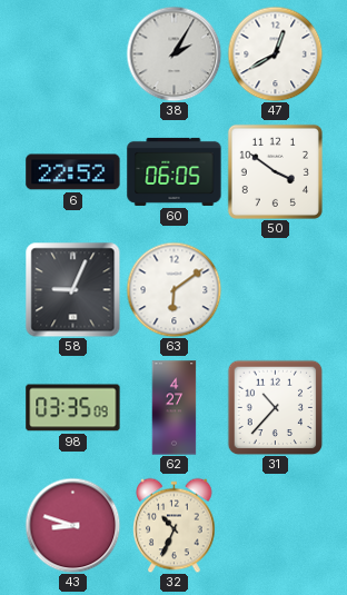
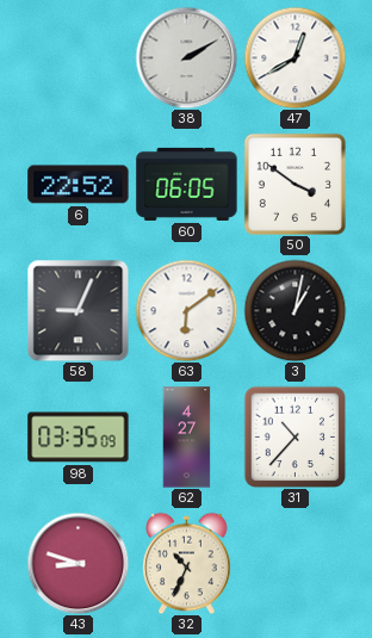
38: 2:05 -> 2:10 (186, 57)
3: none -> 1:02 (294, 310)
